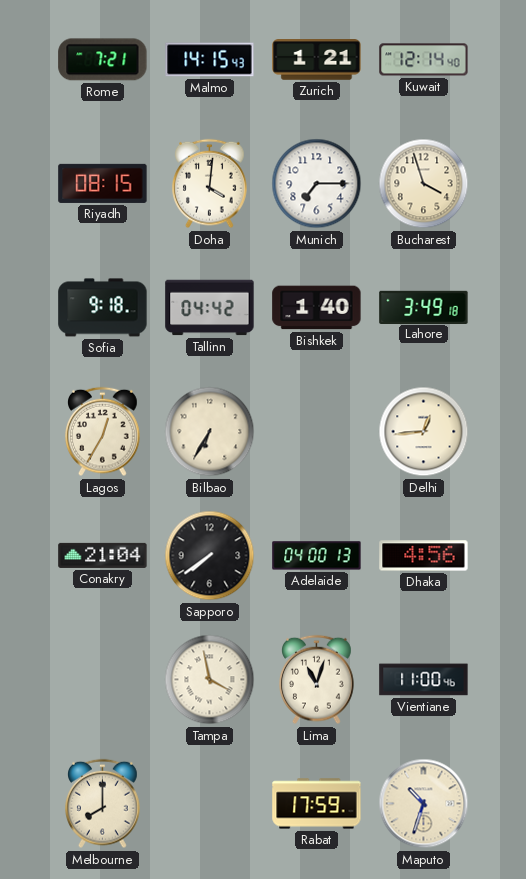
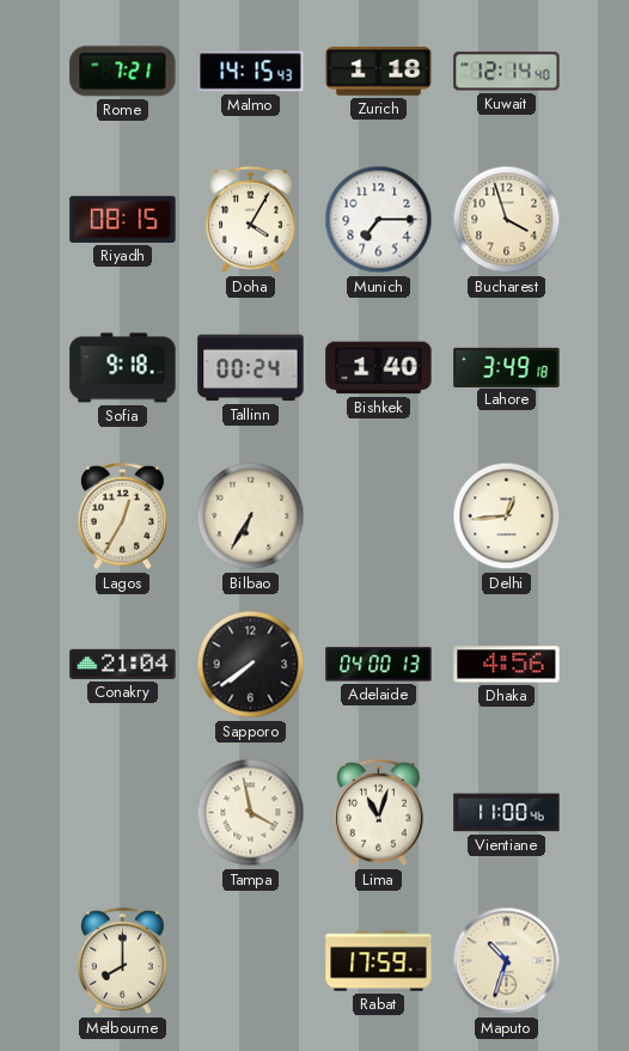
Zurich: 1:21 -> 1:18 (379, 72)
Doha: 4:01 -> 4:05 (251, 220)
Tallinn: 04:42 -> 00:24 (251, 368)
